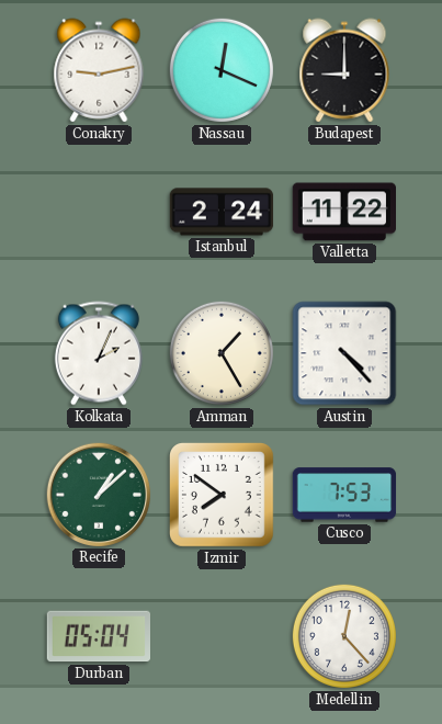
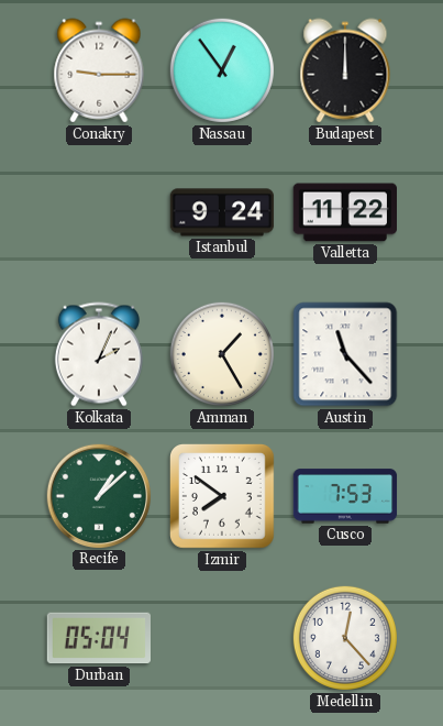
Conakry: 9:13 -> 9:15 (99, 70)
Nassau: 12:19 -> 12:54 (222, 70)
Budapest: 9:00 -> 12:00 (345, 70)
Istanbul: 2:24 -> 9:24 (222, 212)
Austin: 4:23 -> 11:23 (345, 354)
